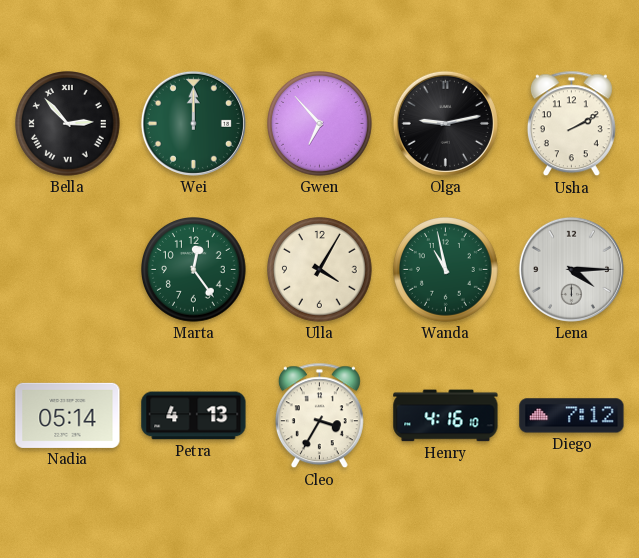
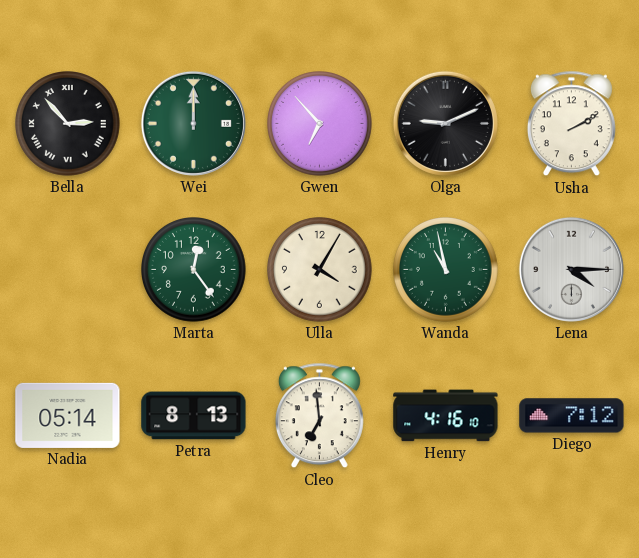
Olga: 9:13 -> 9:11 (445, 123)
Petra: 4:13 -> 8:13 (194, 416)
Cleo: 3:35 -> 6:59 (319, 416)
